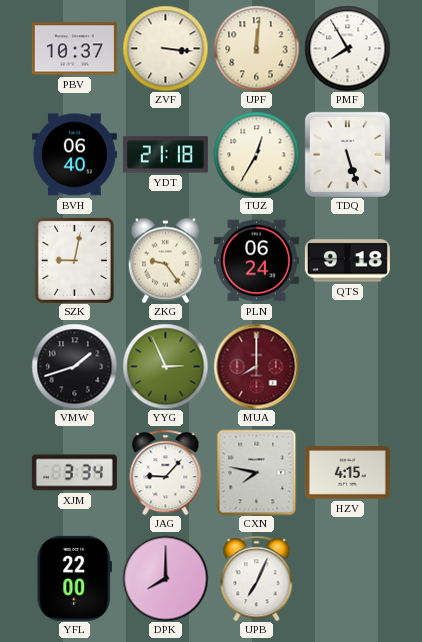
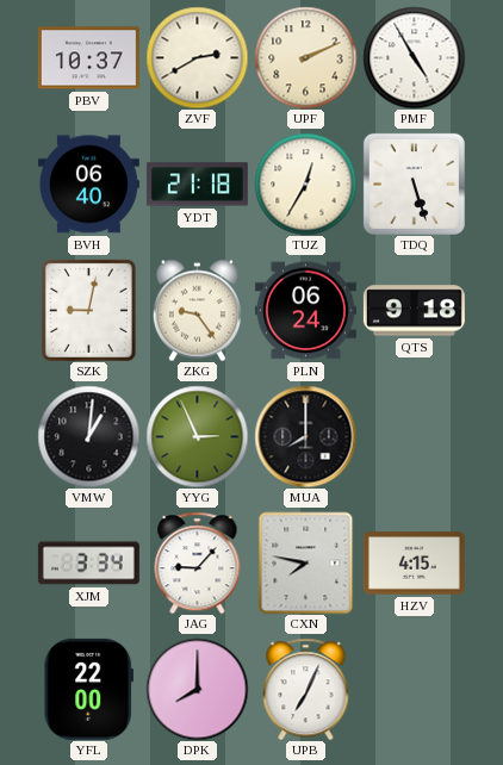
ZVF: 3:16 -> 2:40 (197, 57)
UPF: 12:01 -> 2:11 (305, 57)
PMF: 7:55 -> 4:55 (414, 57)
VMW: 1:42 -> 1:01 (88, 436)
MUA dial: burgundy -> black (305, 436)
